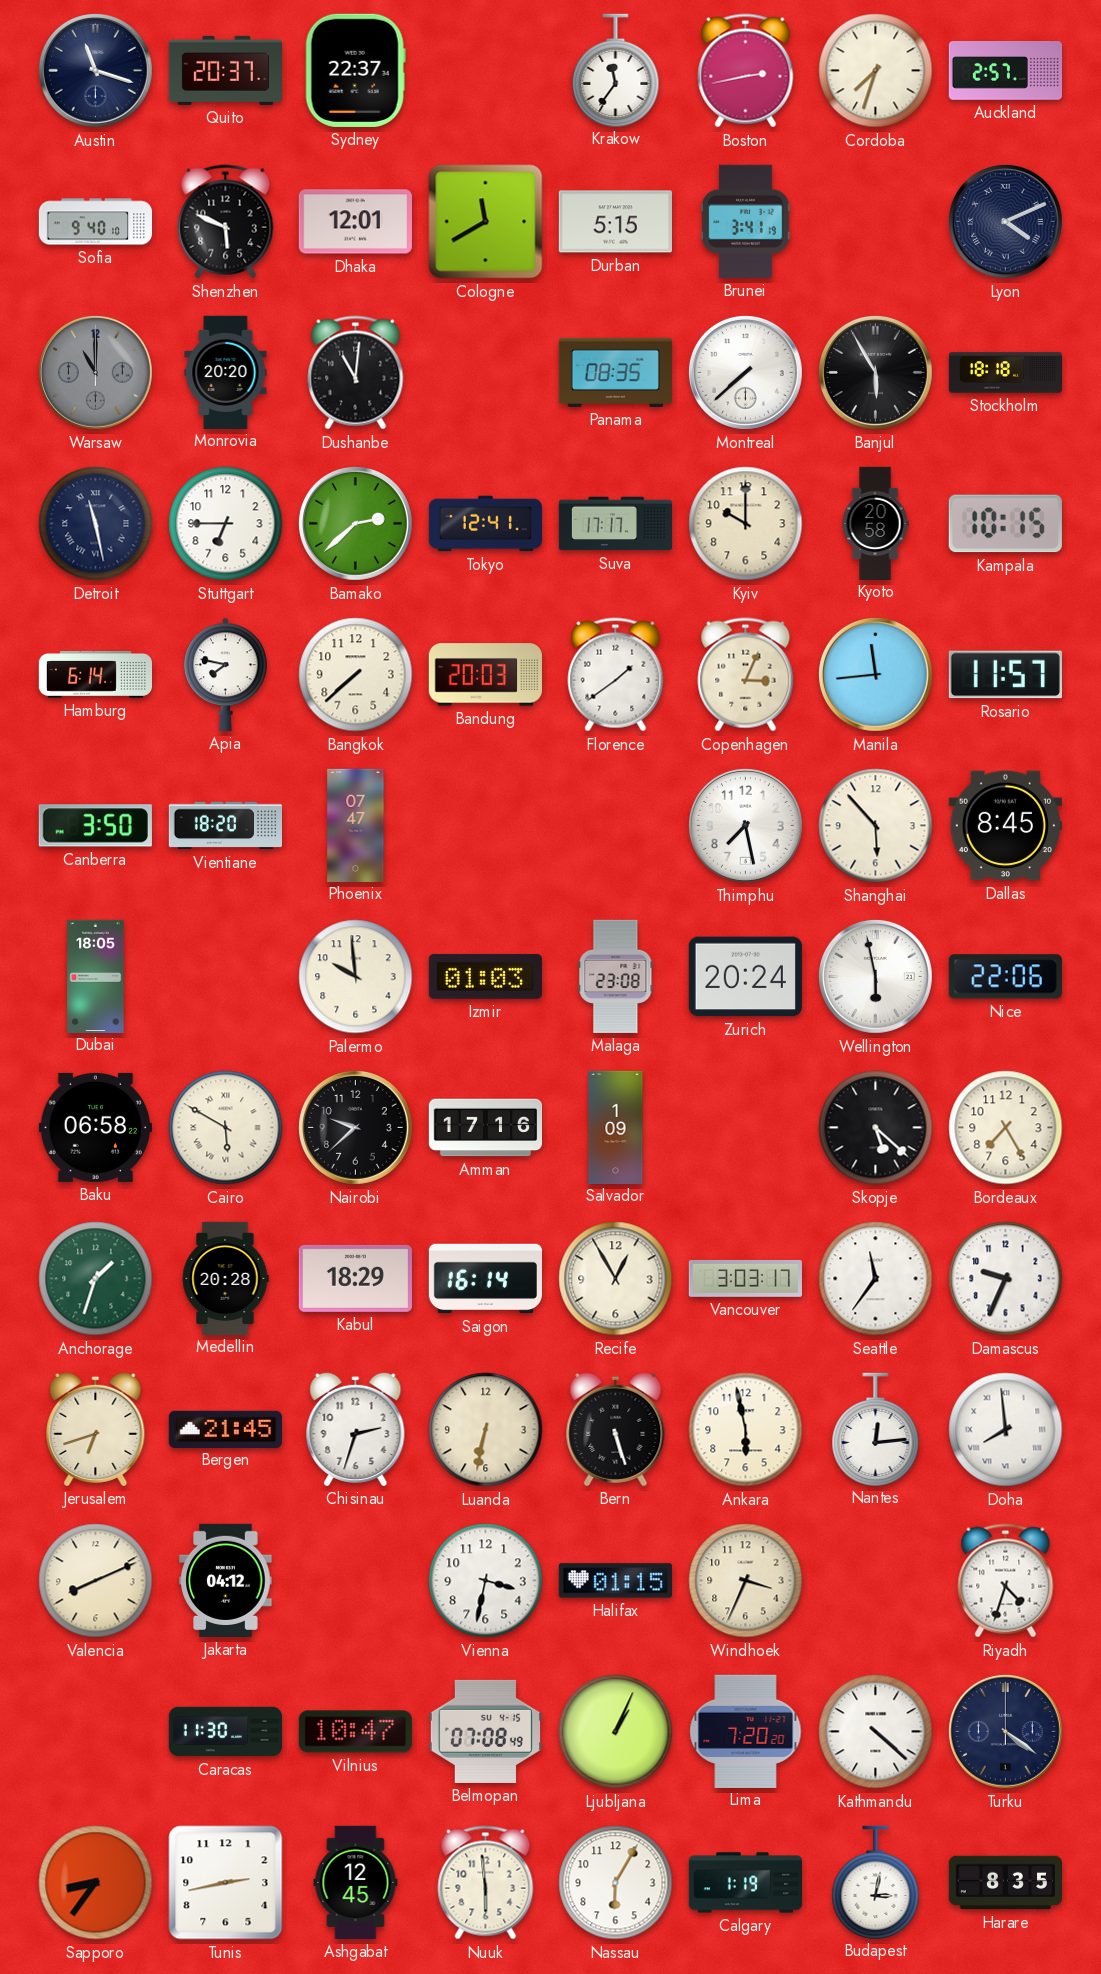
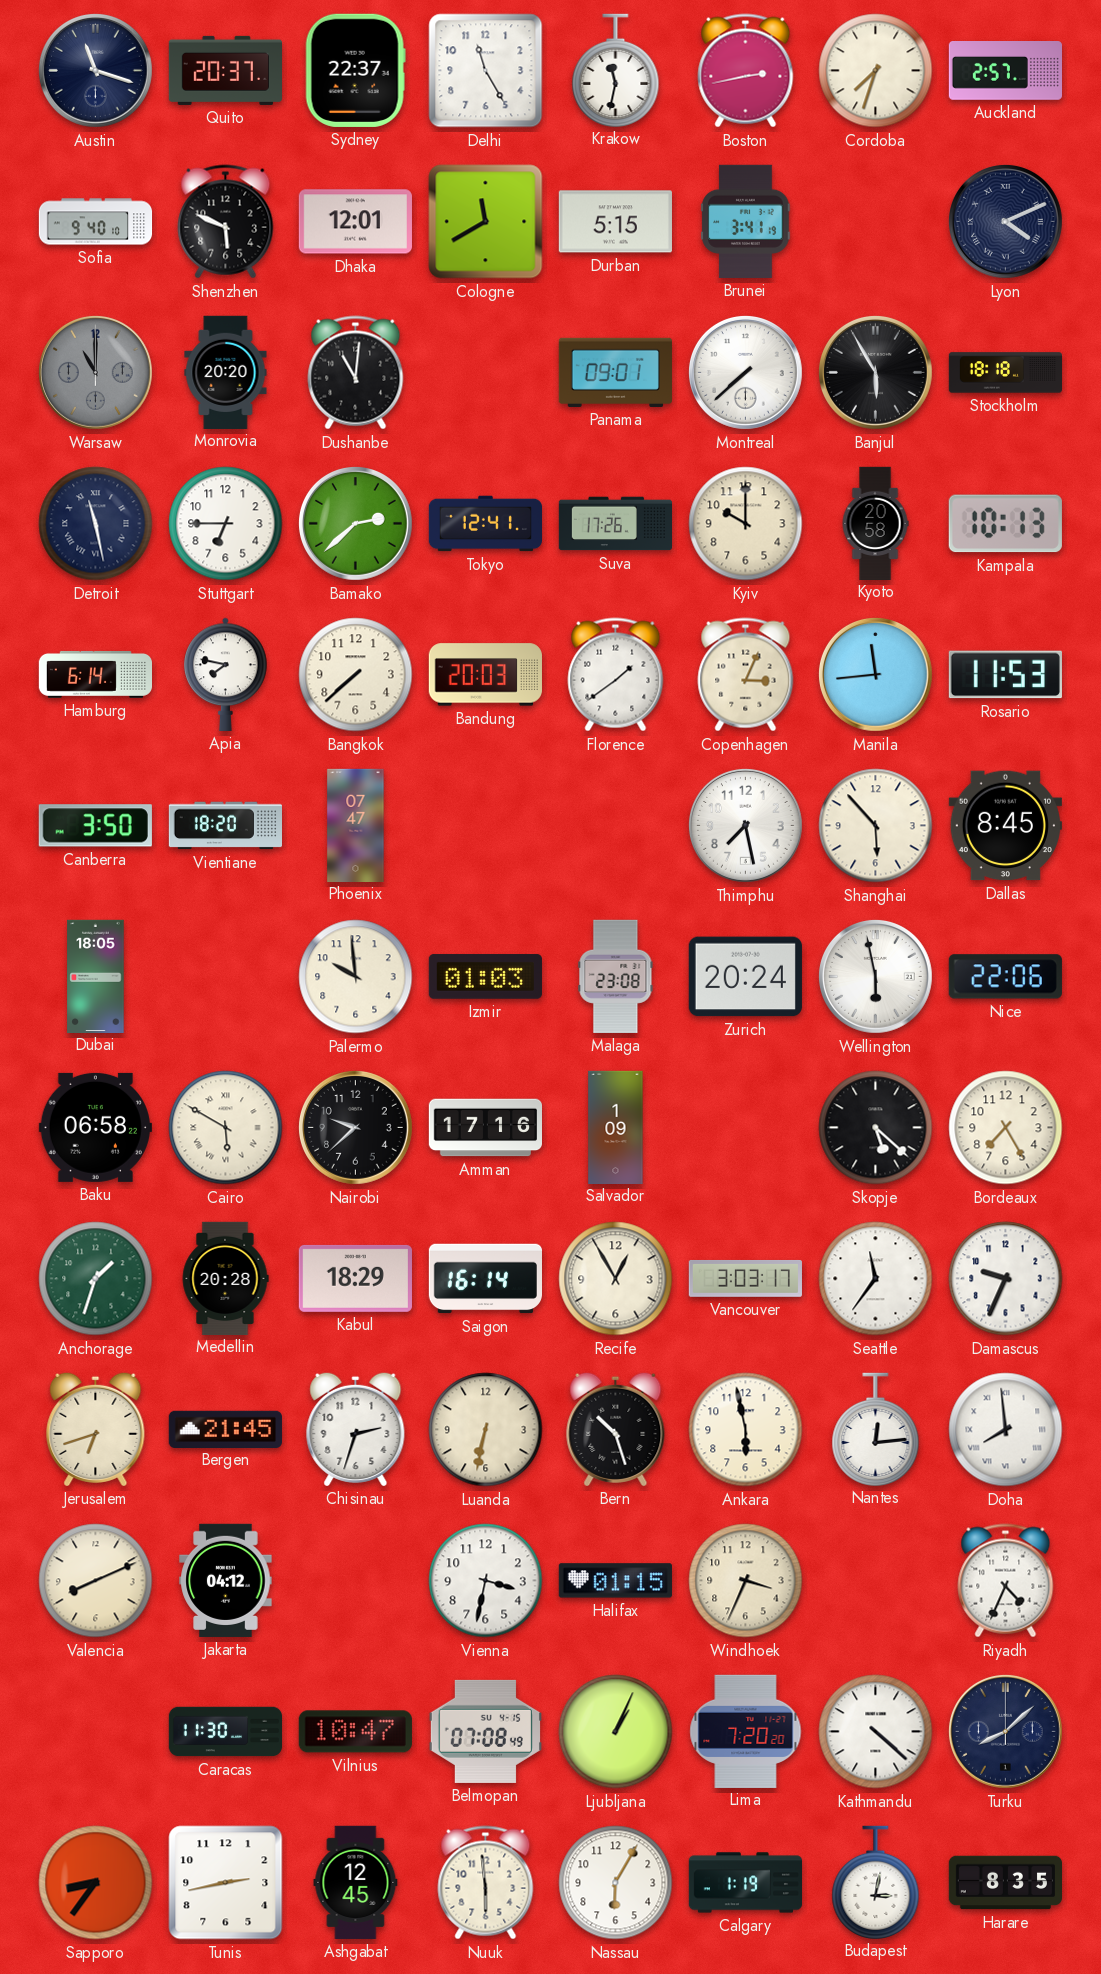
Delhi: none -> 11:25 (486, 71)
Krakow: 11:36 -> 11:32 (616, 70)
Panama: 08:35 -> 09:01 (615, 372)
Suva: 17:17 -> 17:26 (615, 524)
Kampala: 10:15 -> 10:13 (1005, 524)
Rosario: 11:57 -> 11:53 (1005, 675)
Bern: 5:27 -> 10:27 (616, 1429)
Riyadh: 4:33 -> 4:34 (1006, 1581)
Turku: 4:21 -> 8:08 (1006, 1732)
